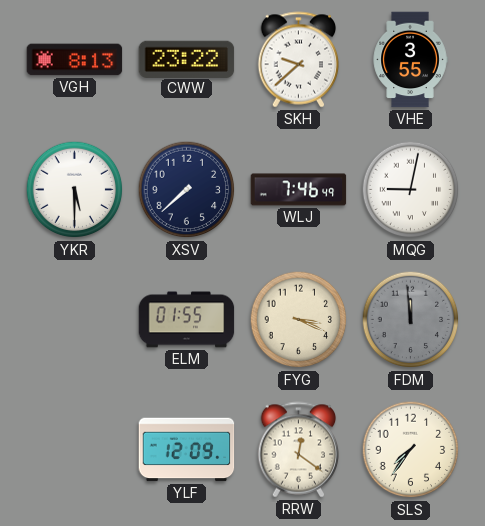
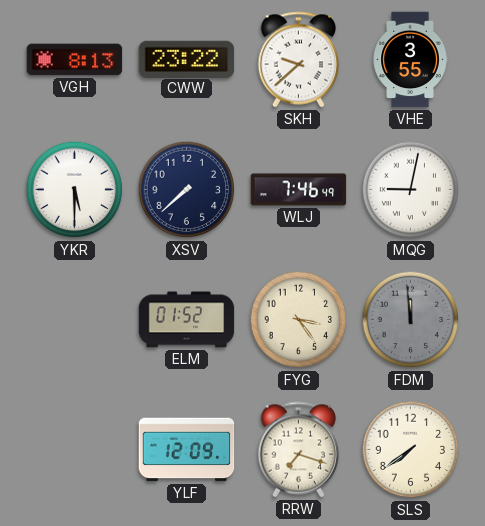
ELM: 01:55 -> 01:52 (187, 320)
FYG: 3:19 -> 3:24 (299, 320)
RRW: 12:21 -> 7:18 (299, 450)
SLS: 7:36 -> 7:39 (411, 450)
